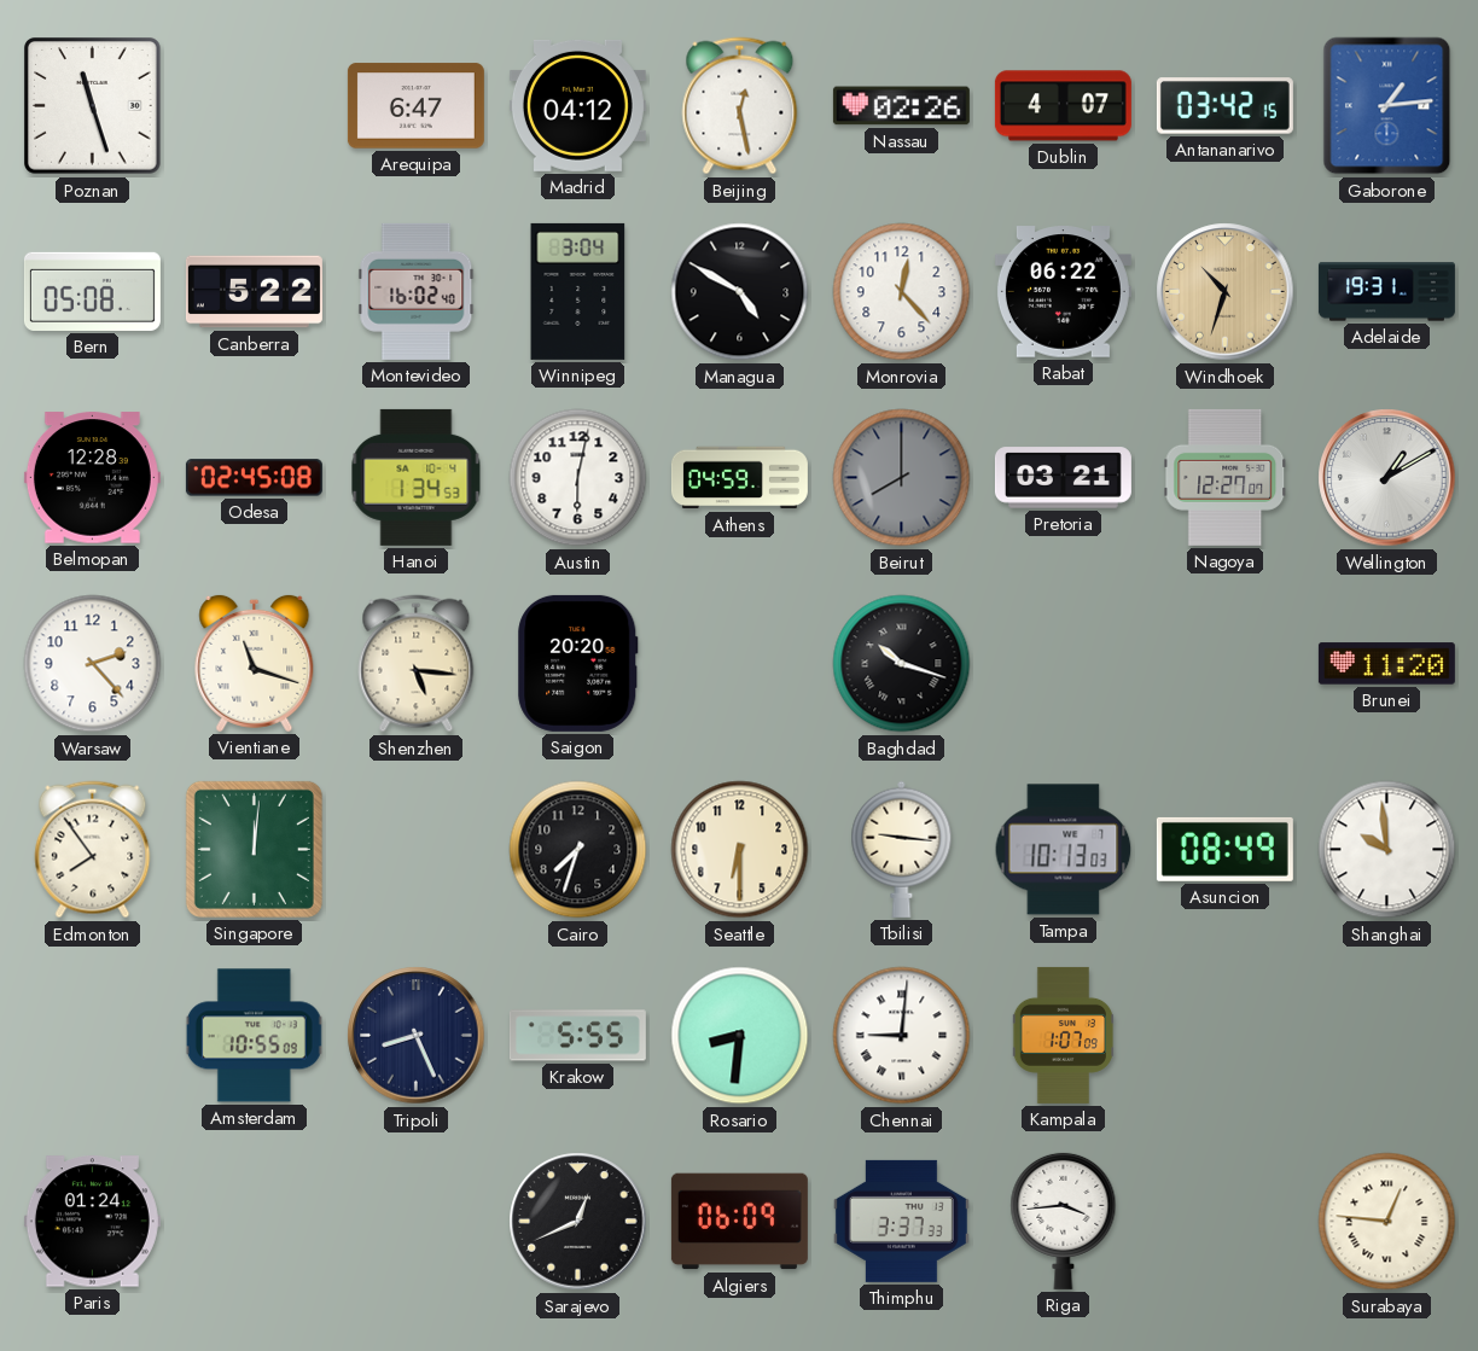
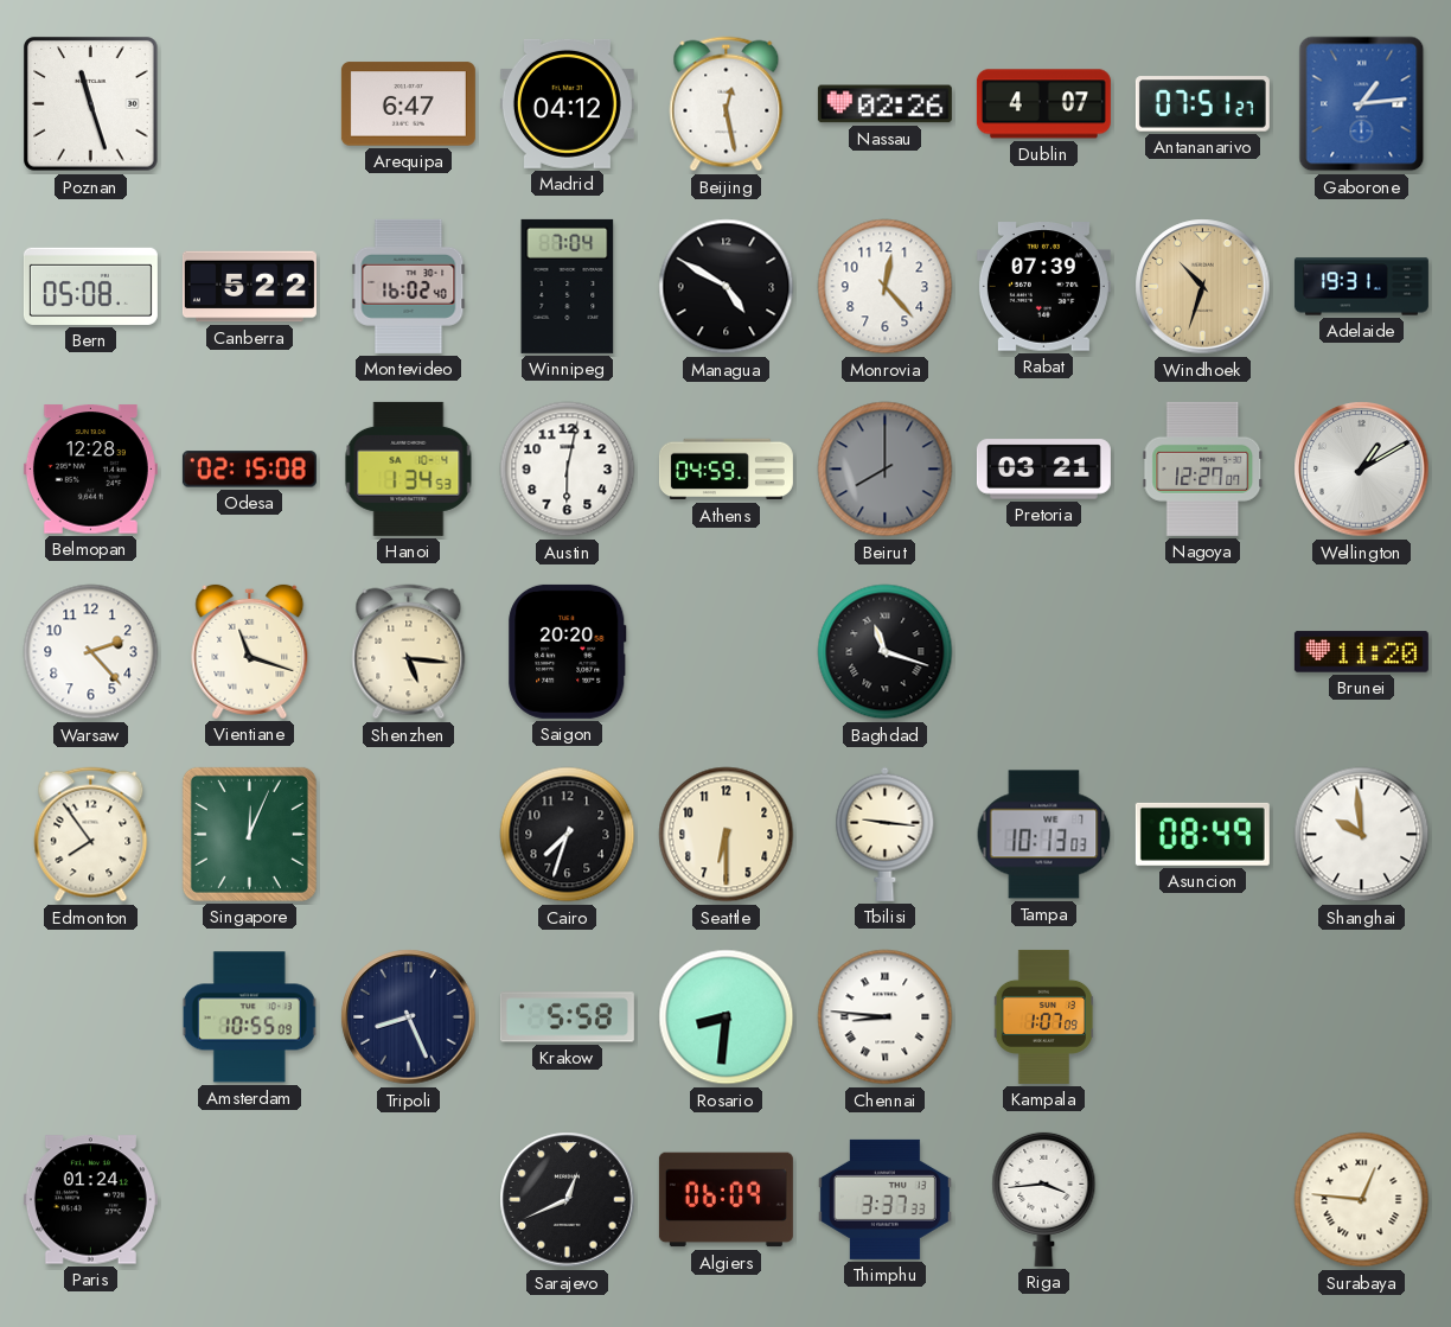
Antananarivo: 03:42 -> 07:51 (1202, 104)
Winnipeg: 3:04 -> 7:04 (568, 286)
Rabat: 06:22 -> 07:39 (1043, 287)
Odesa: 02:45 -> 02:15 (249, 470)
Baghdad: 10:18 -> 11:18 (886, 652)
Singapore: 12:01 -> 12:04 (249, 834)
Krakow: 5:55 -> 5:58 (567, 1017)
Chennai: 9:01 -> 8:46 (886, 1017)
